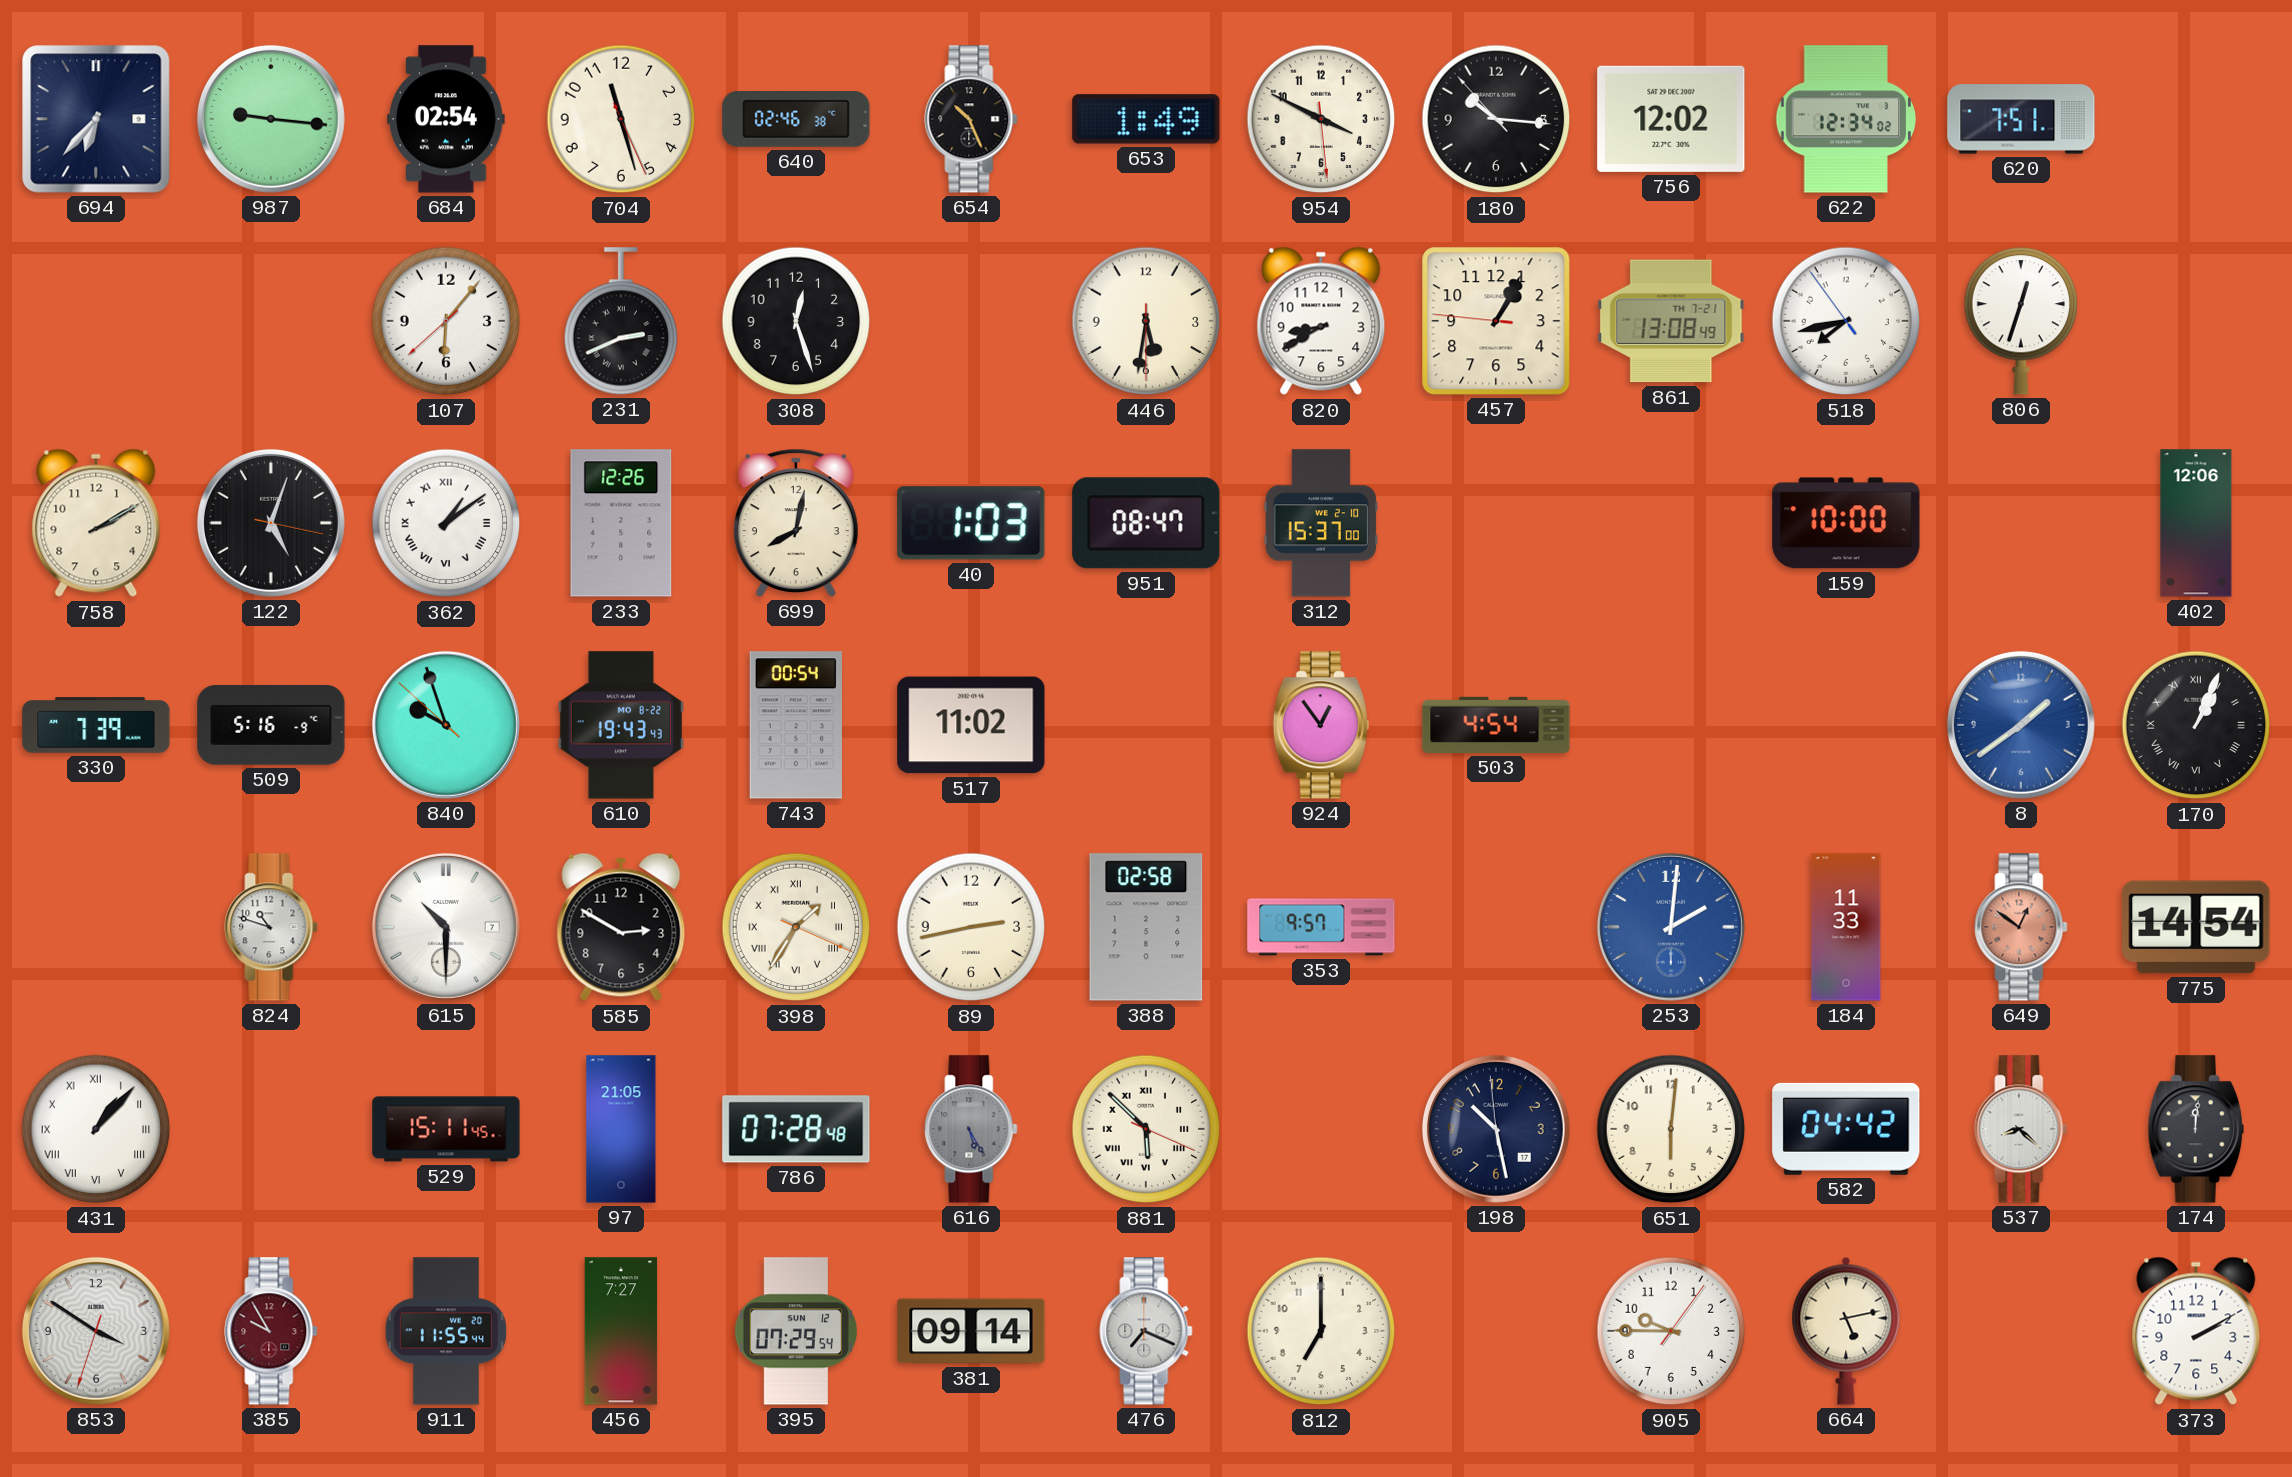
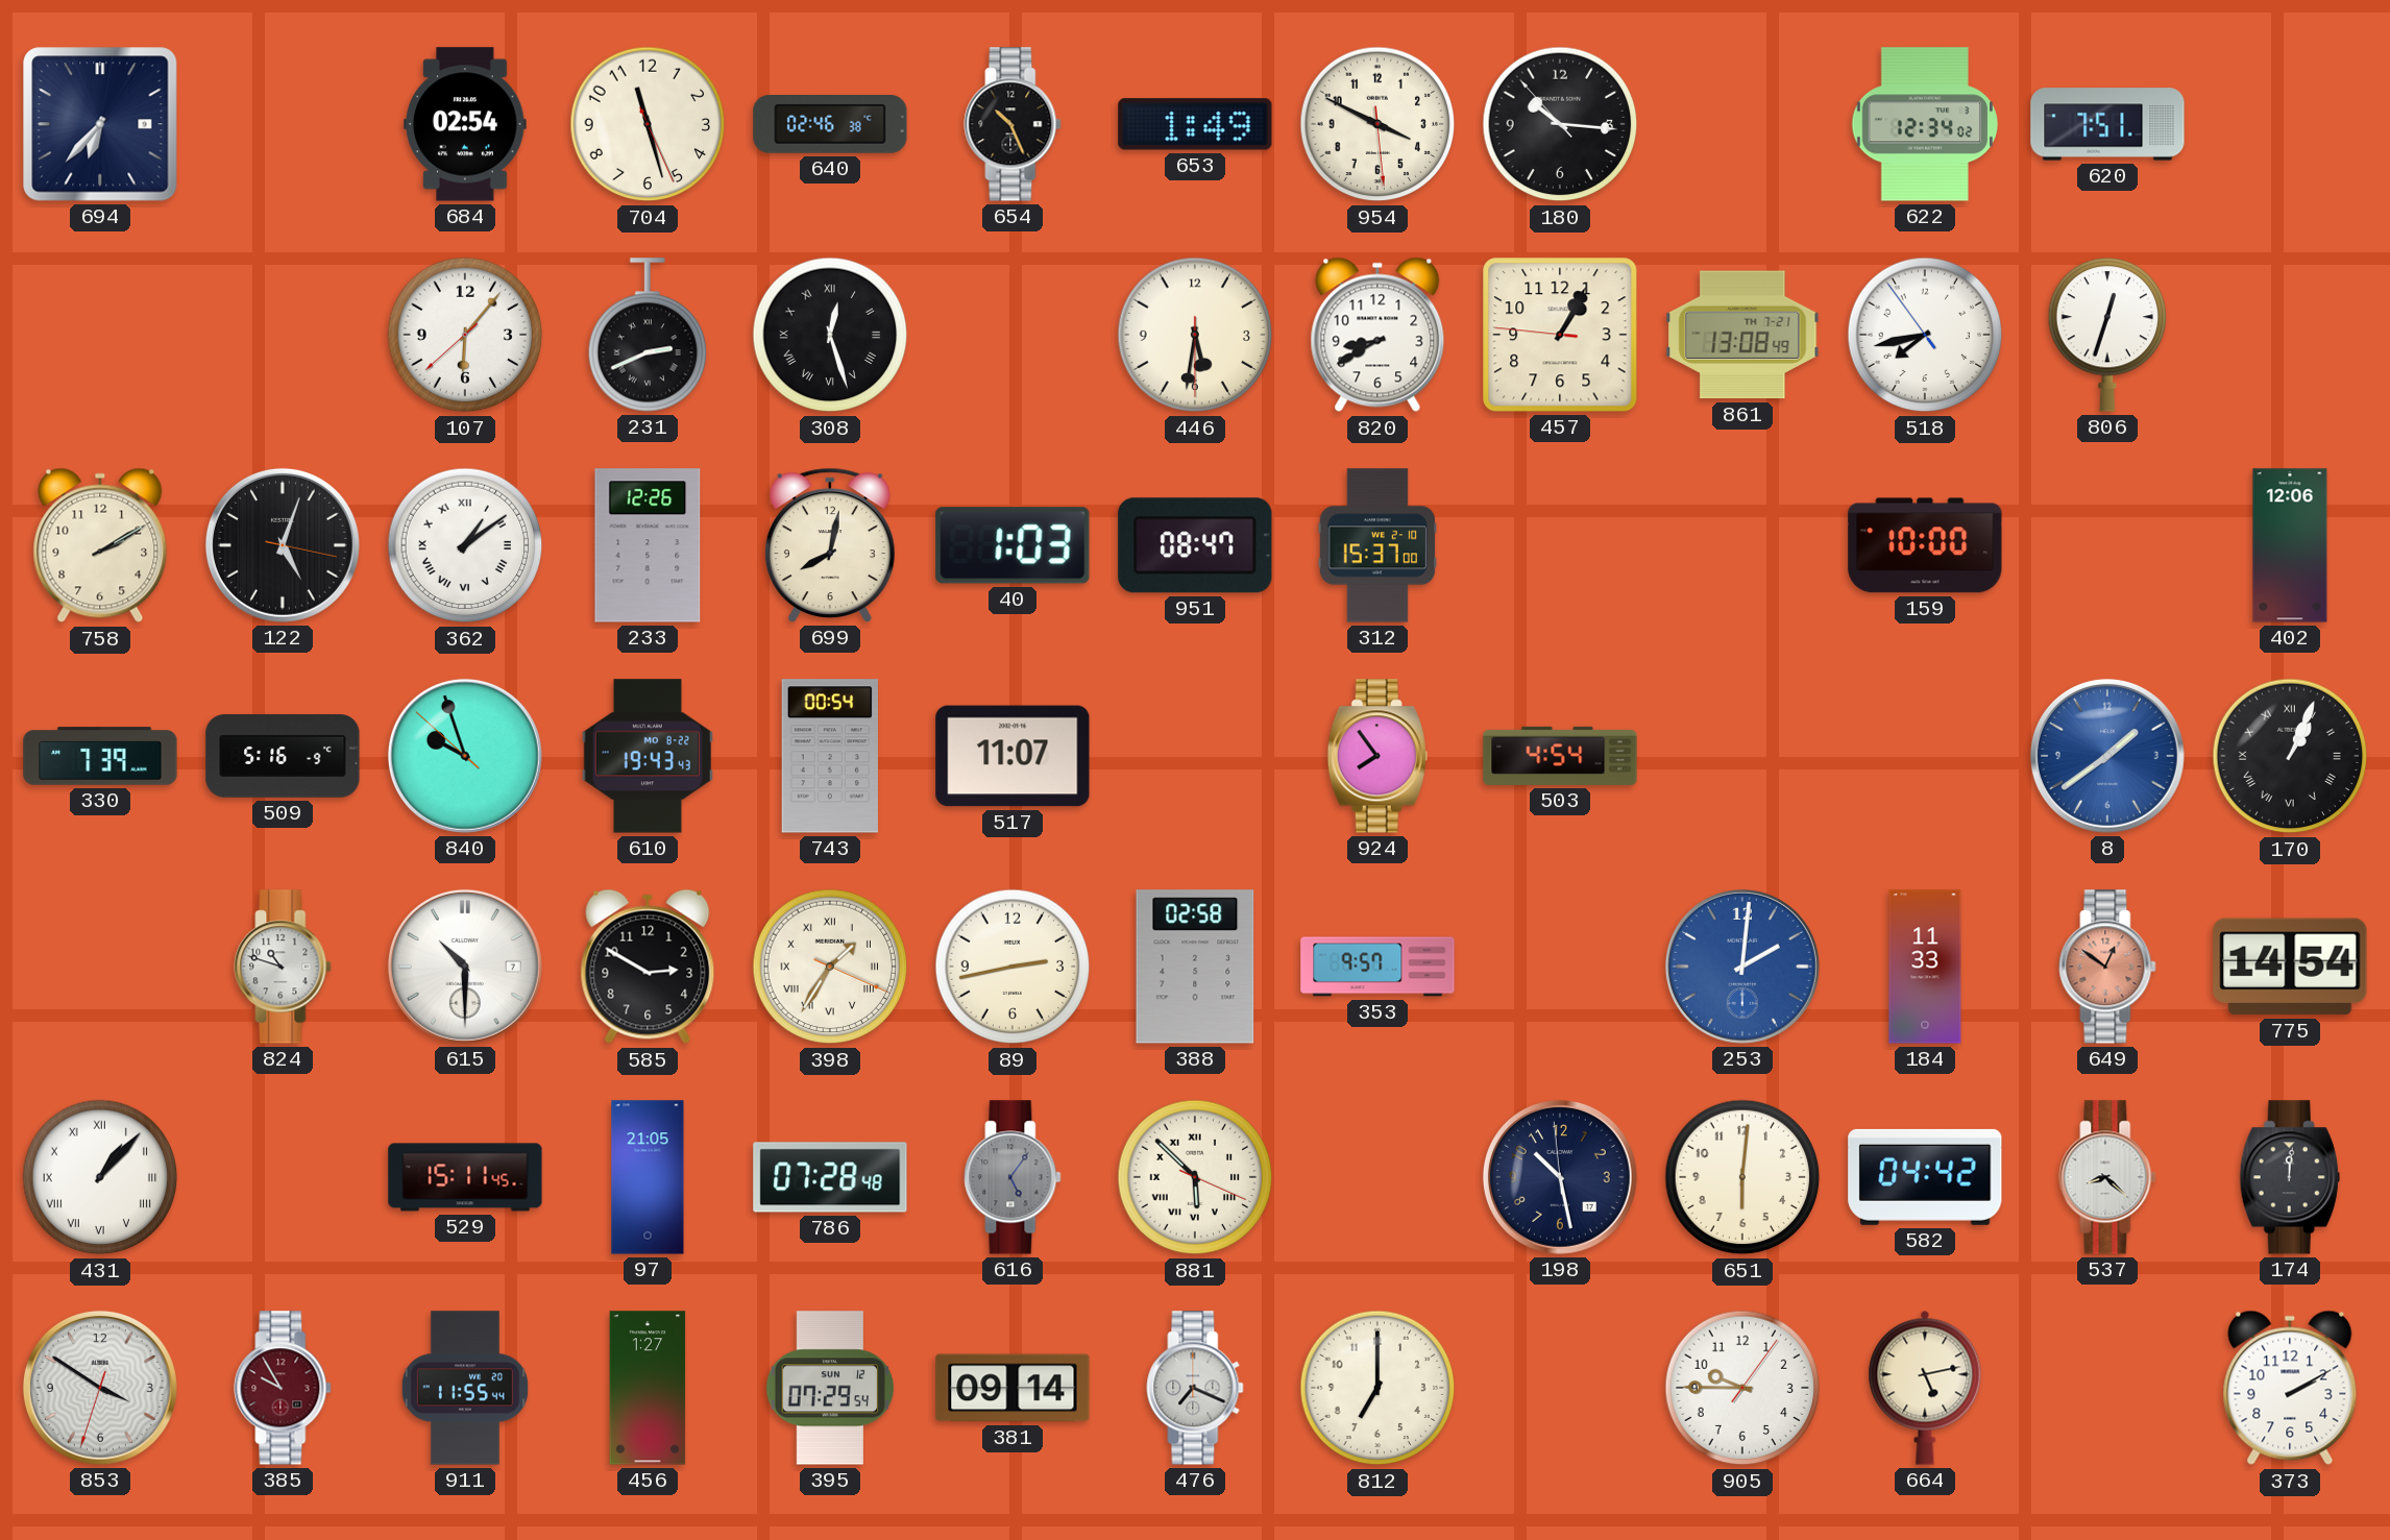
987: 9:16 -> none (271, 119)
756: 12:02 -> none (1671, 119)
308 numerals: Arabic -> Roman (830, 335)
517: 11:02 -> 11:07 (1013, 756)
924: 12:54 -> 7:54 (1377, 756)
616: 5:25 -> 5:06 (1013, 1177)
456: 7:27 -> 1:27 (648, 1388)
